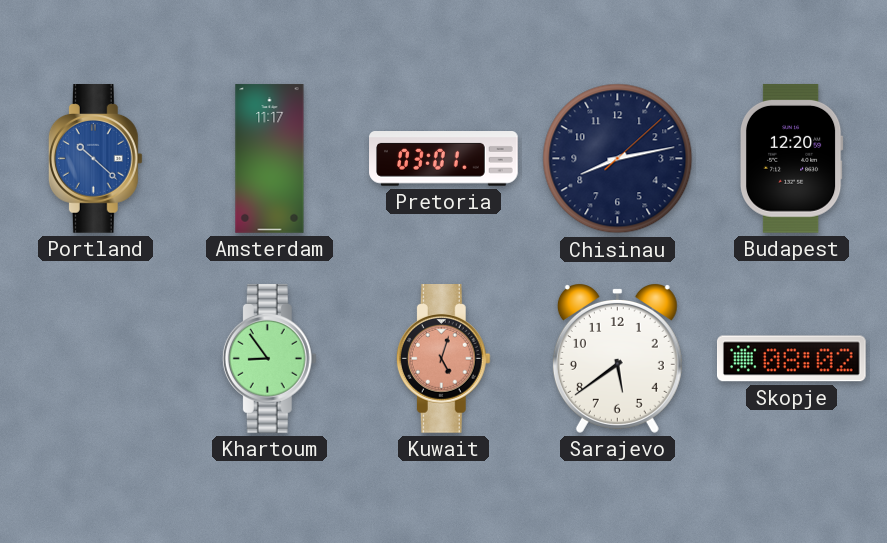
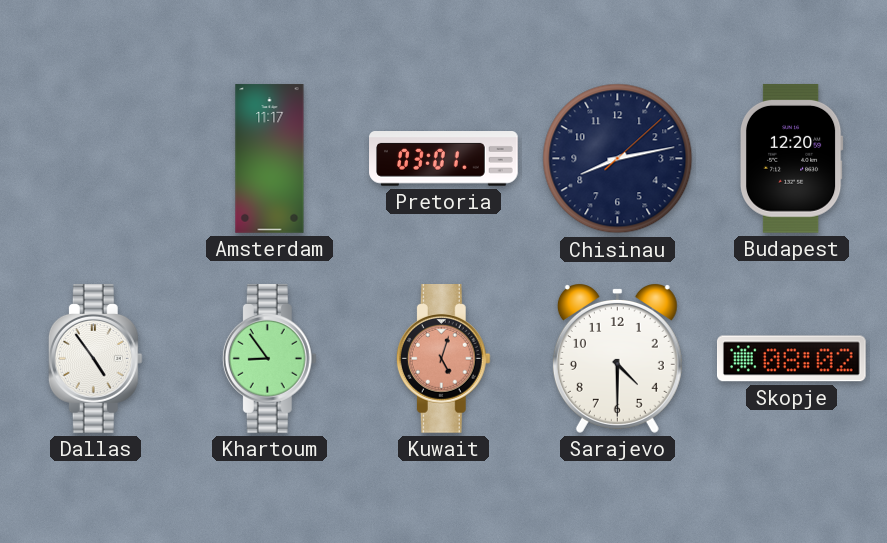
Portland: 10:22 -> none (95, 159)
Dallas: none -> 4:54 (95, 359)
Sarajevo: 5:39 -> 4:30 (617, 359)
